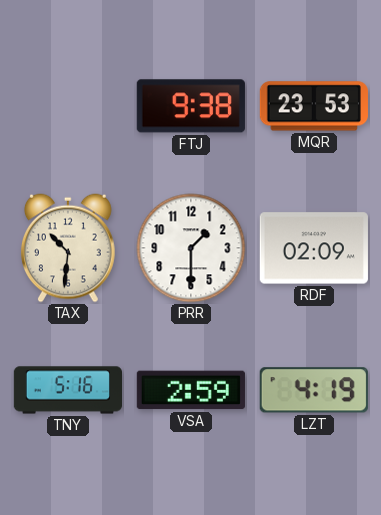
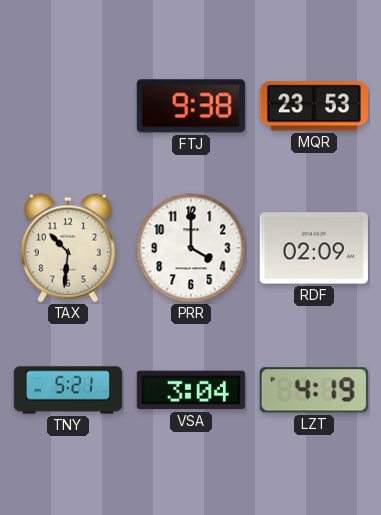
PRR: 1:30 -> 4:00 (191, 248)
TNY: 5:16 -> 5:21 (67, 390)
VSA: 2:59 -> 3:04 (191, 390)
